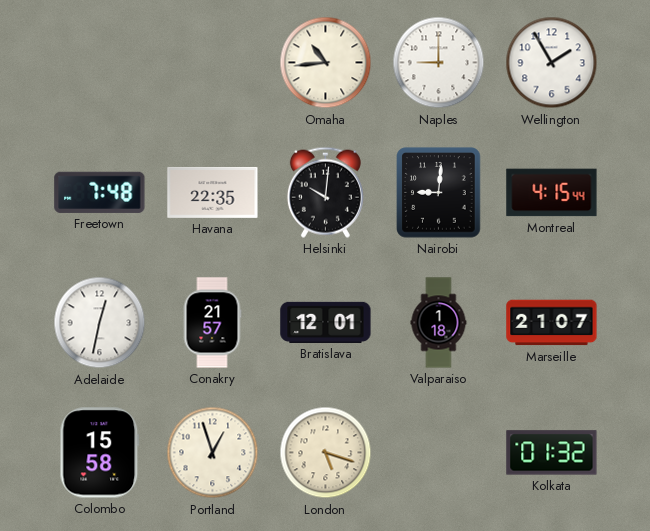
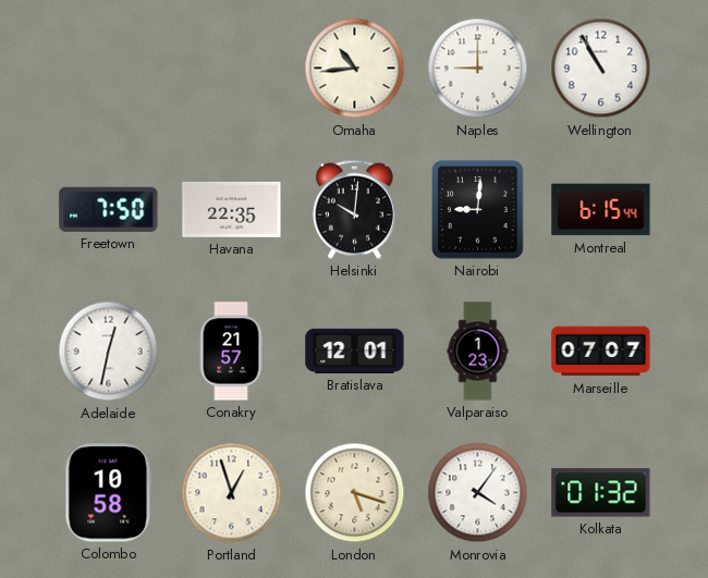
Wellington: 1:55 -> 10:55 (601, 69)
Freetown: 7:48 -> 7:50 (109, 209)
Montreal: 4:15 -> 6:15 (601, 210)
Valparaiso: 1:18 -> 1:23 (478, 352)
Marseille: 21:07 -> 07:07 (601, 352)
Colombo: 15:58 -> 10:58 (109, 493)
Monrovia: none -> 4:06 (478, 493)
